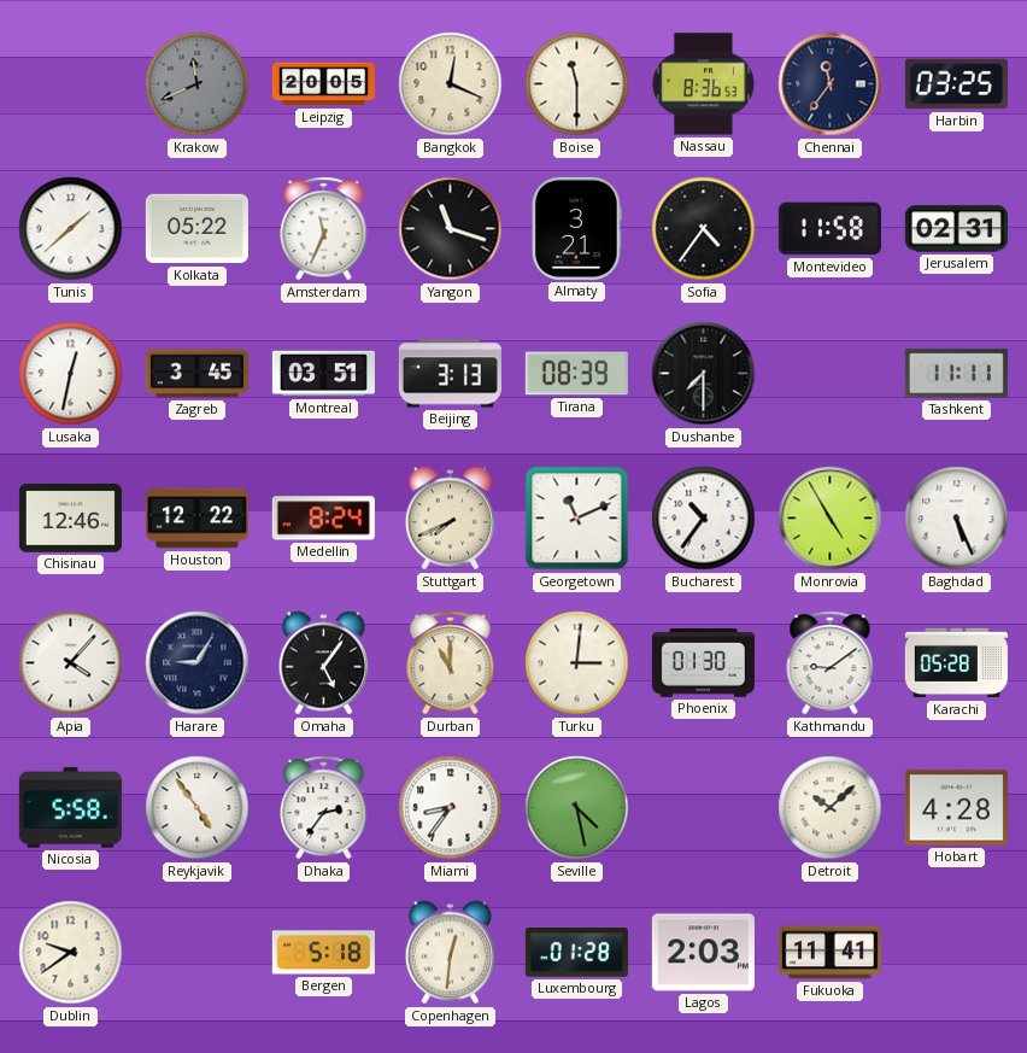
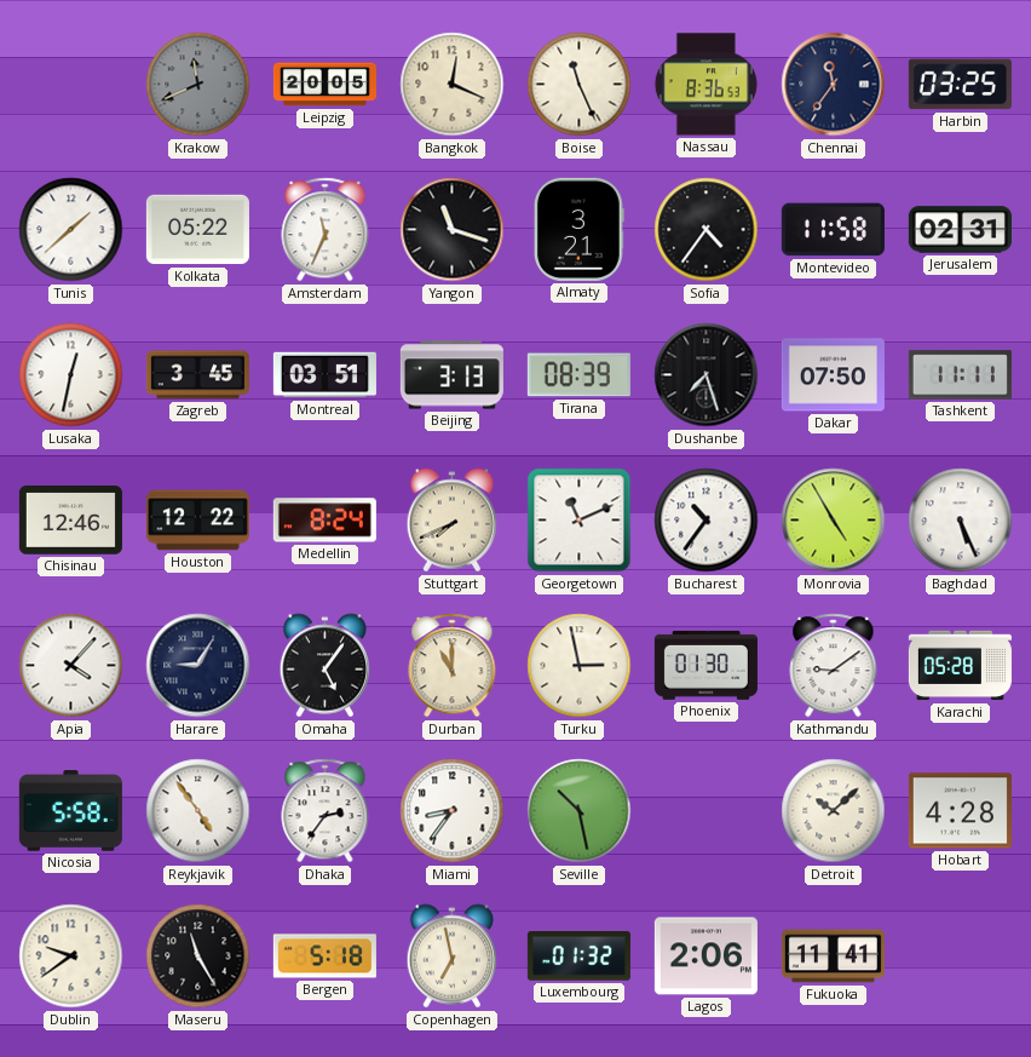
Boise: 11:30 -> 11:26 (580, 85)
Dushanbe: 7:30 -> 7:27 (707, 375)
Dakar: none -> 07:50 (833, 375)
Turku: 3:01 -> 2:58 (580, 666)
Seville: 4:28 -> 10:28 (580, 811)
Maseru: none -> 11:25 (198, 957)
Copenhagen: 12:31 -> 6:58 (453, 957)
Luxembourg: 01:28 -> 01:32 (578, 957)
Lagos: 2:03 -> 2:06 (705, 957)
